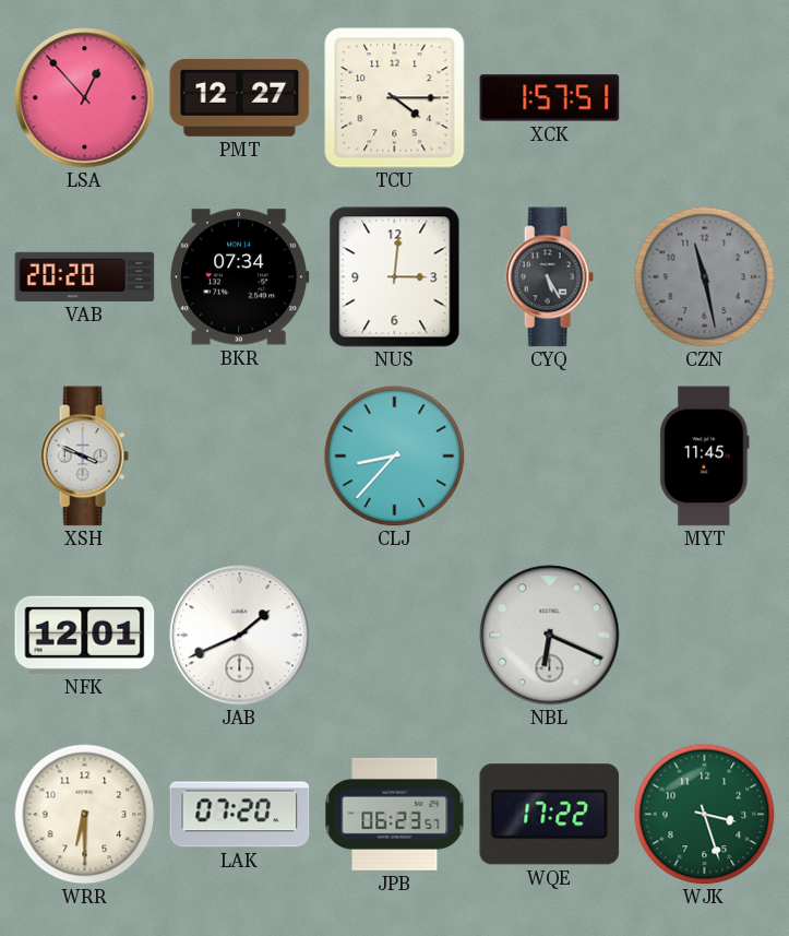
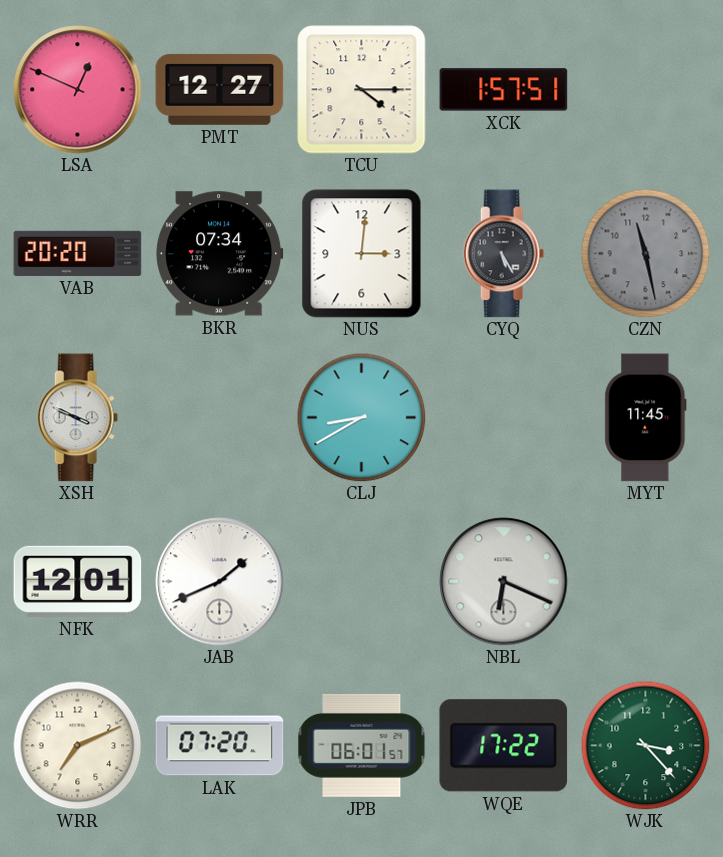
LSA: 12:53 -> 12:49 (78, 90)
CLJ: 8:37 -> 8:40 (361, 417)
WRR: 6:30 -> 7:11 (77, 745)
JPB: 06:23 -> 06:01 (362, 745)
WJK: 3:27 -> 3:23 (645, 745)
